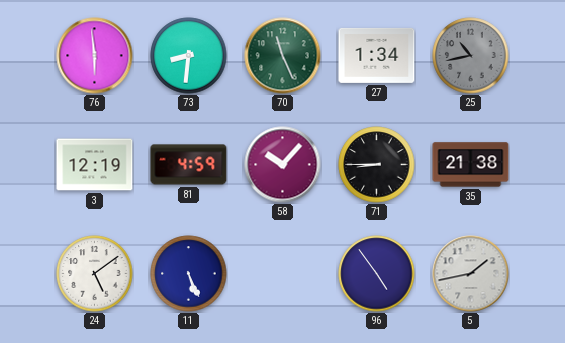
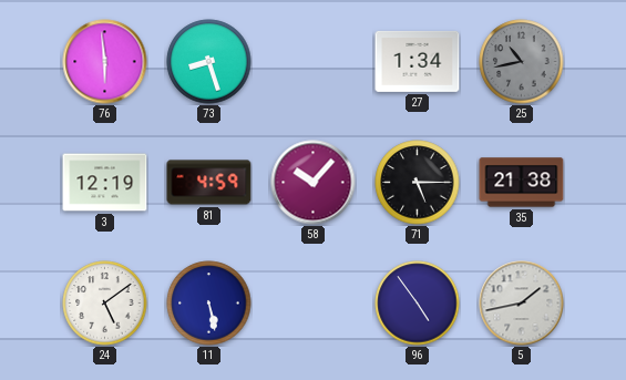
73: 8:31 -> 8:27 (209, 62)
70: 11:26 -> none (283, 56)
71: 8:45 -> 5:15 (418, 183)
11: 5:26 -> 5:28 (209, 304)
